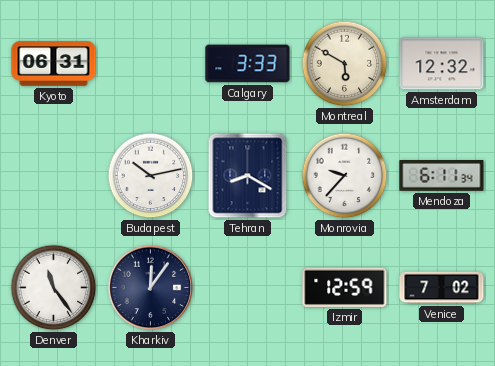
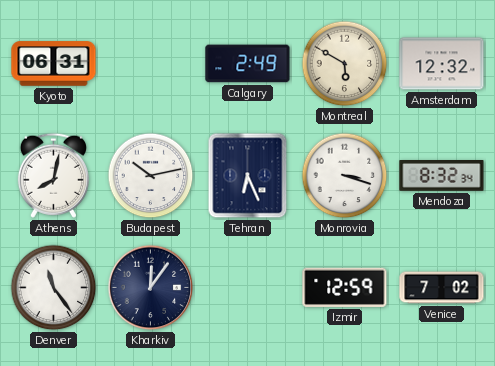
Calgary: 3:33 -> 2:49 (248, 64)
Athens: none -> 8:02 (53, 175)
Tehran: 8:20 -> 6:26 (248, 176)
Monrovia: 9:37 -> 3:18 (345, 176)
Mendoza: 6:11 -> 8:32 (442, 176)
